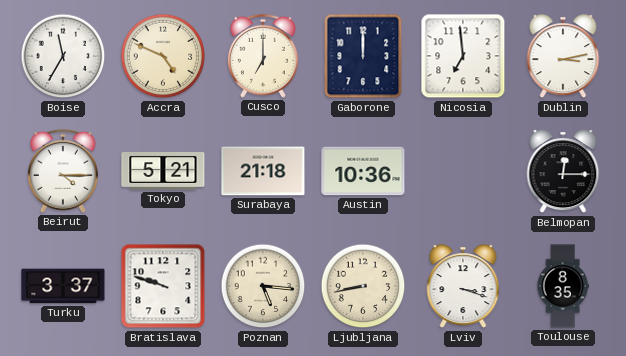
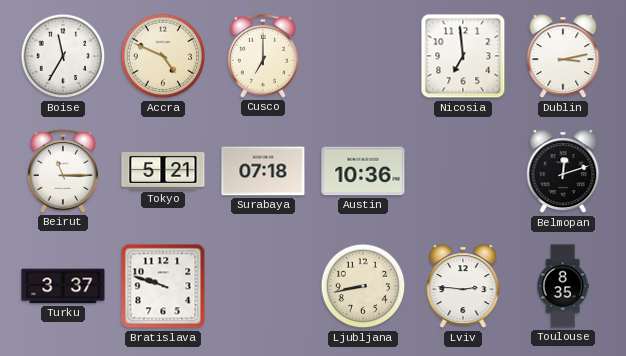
Gaborone: 12:00 -> none (363, 56)
Beirut: 4:15 -> 11:15 (63, 171)
Surabaya: 21:18 -> 07:18 (263, 171)
Belmopan: 12:15 -> 12:12 (563, 172)
Poznan: 5:16 -> none (263, 286)
Lviv: 3:18 -> 2:46 (463, 287)
